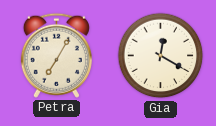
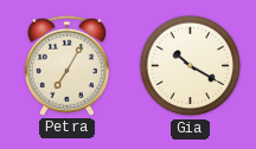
Gia: 12:20 -> 10:20 (191, 66)
